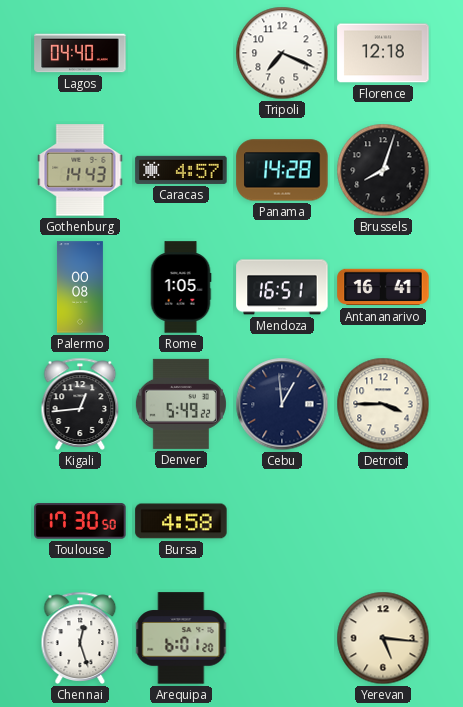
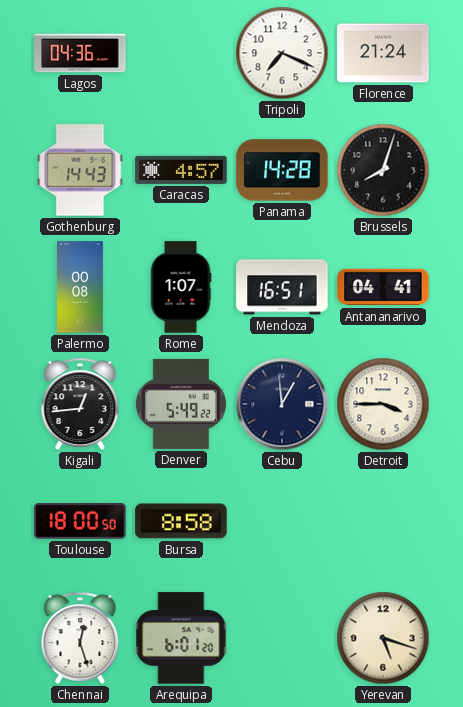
Lagos: 04:40 -> 04:36 (80, 53)
Florence: 12:18 -> 21:24 (383, 53)
Rome: 1:05 -> 1:07 (181, 287)
Antananarivo: 16:41 -> 04:41 (383, 287)
Toulouse: 17:30 -> 18:00 (80, 521)
Bursa: 4:58 -> 8:58 (181, 521)
Yerevan: 5:16 -> 5:18 (383, 638)
